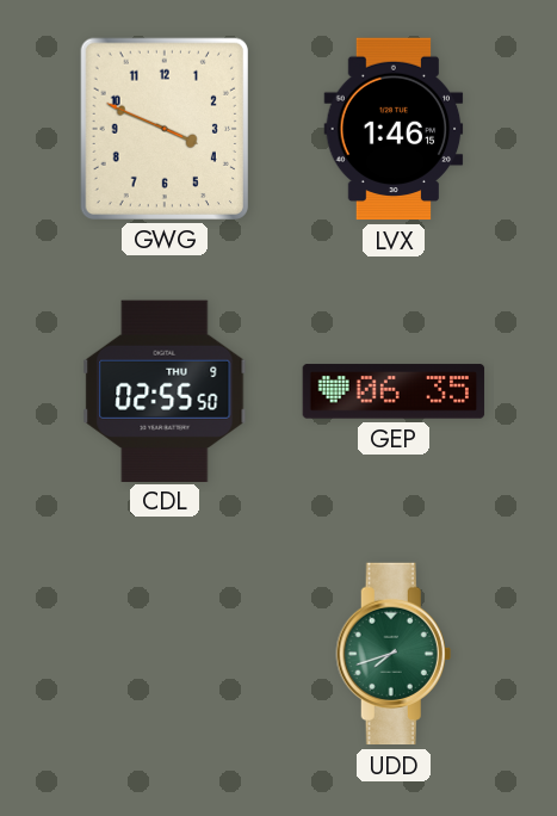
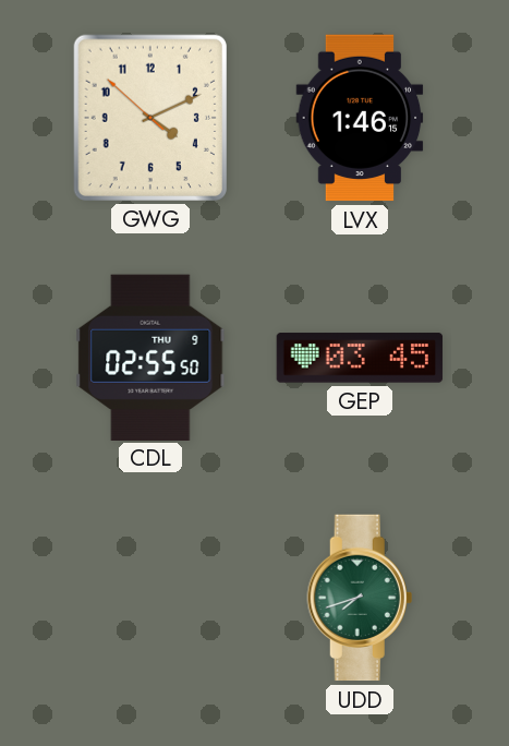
GWG: 3:48 -> 4:10 (150, 117)
GEP: 06:35 -> 03:45 (360, 358)
